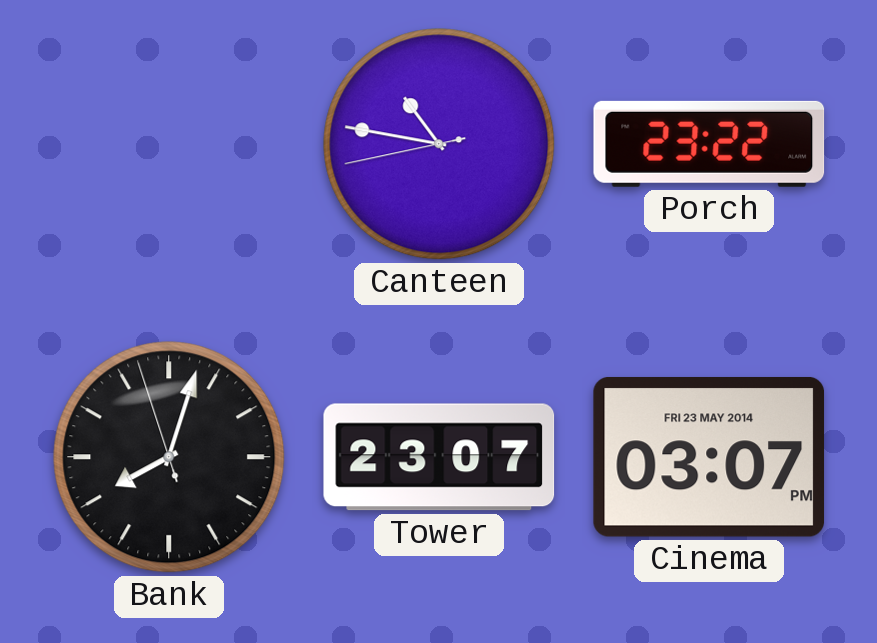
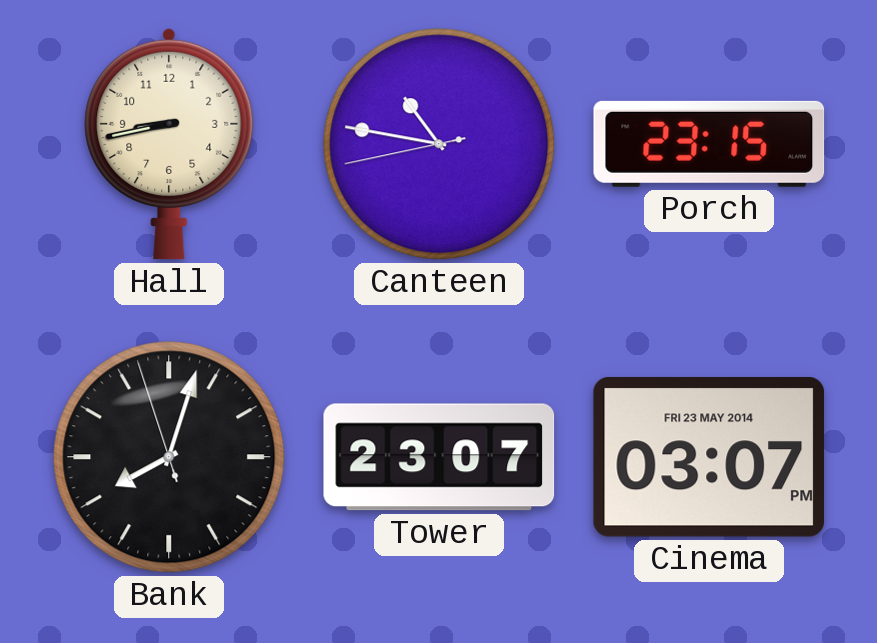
Hall: none -> 8:43 (169, 144)
Porch: 23:22 -> 23:15 (709, 144)
